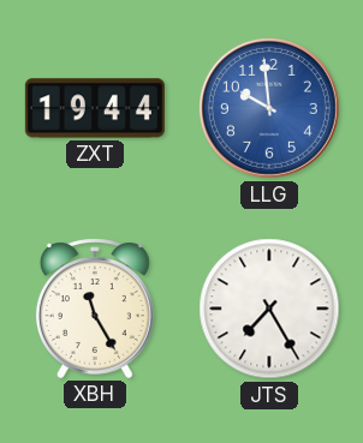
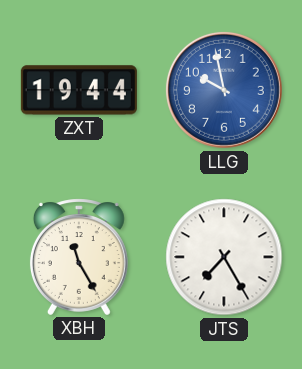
LLG: 9:59 -> 9:58 (224, 90)
